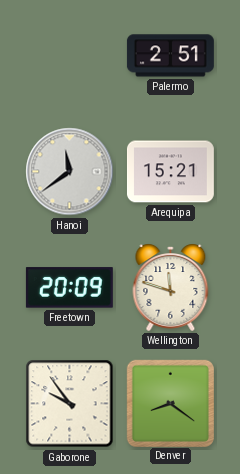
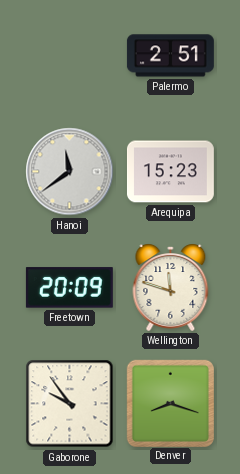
Arequipa: 15:21 -> 15:23 (170, 172)
Denver: 8:21 -> 8:18 (170, 403)
